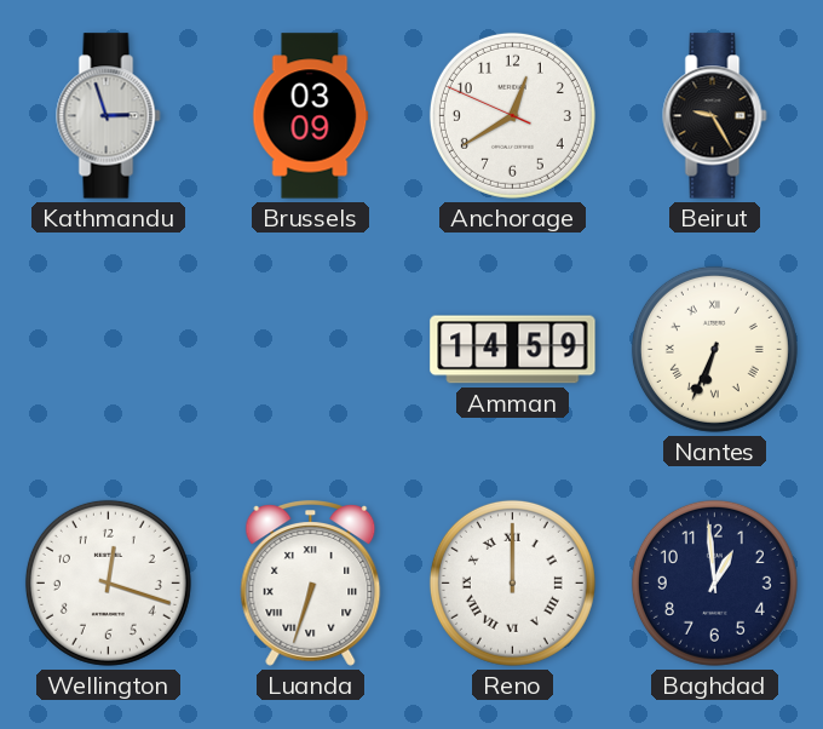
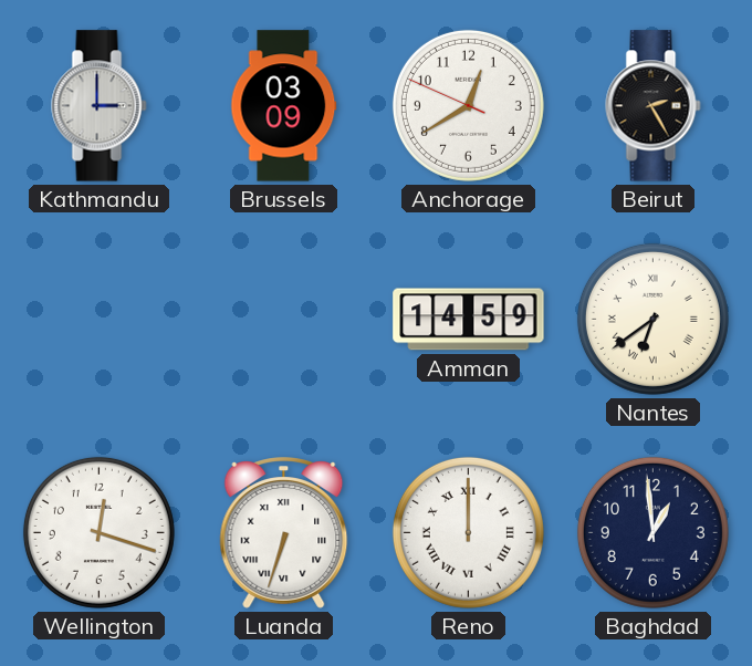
Kathmandu: 2:57 -> 3:00 (100, 106)
Beirut: 9:25 -> 2:25 (654, 106)
Nantes: 6:34 -> 6:39 (652, 319)
